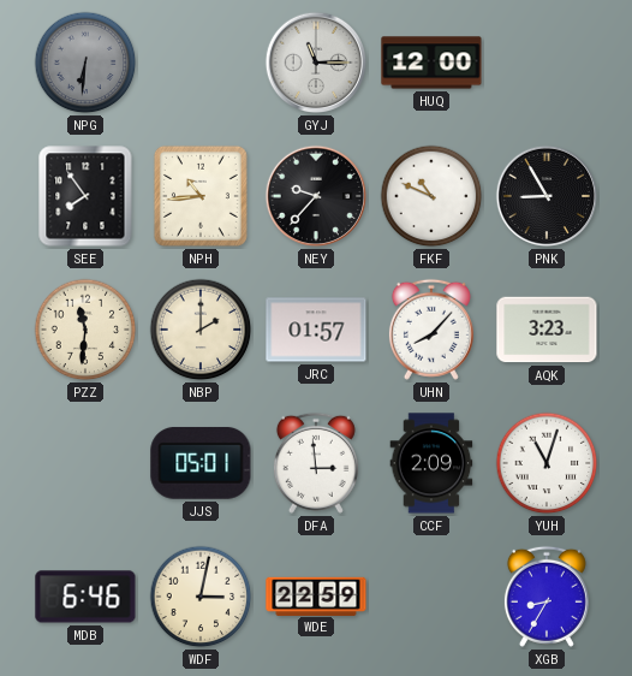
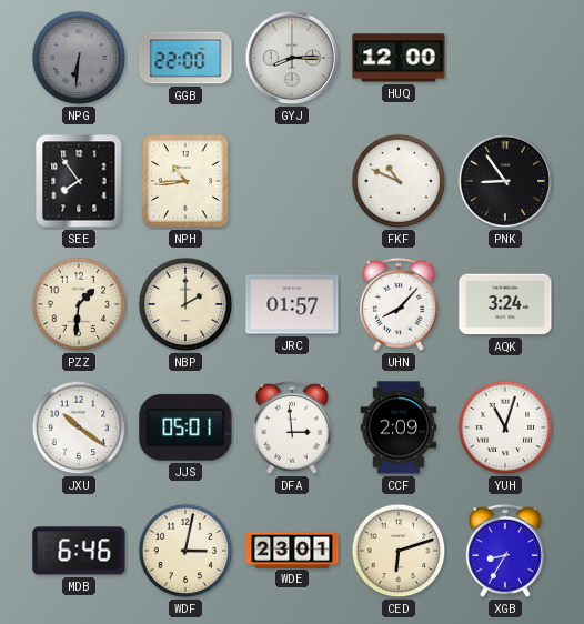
GGB: none -> 22:00 (185, 58)
GYJ: 11:15 -> 8:15 (292, 58)
NEY: 9:37 -> none (316, 196)
PNK: 8:55 -> 8:54 (505, 181)
PZZ: 11:31 -> 1:31 (79, 304)
AQK: 3:23 -> 3:24 (505, 304)
JXU: none -> 10:21 (79, 427)
WDE: 22:59 -> 23:01 (292, 550)
CED: none -> 6:12 (399, 551)
